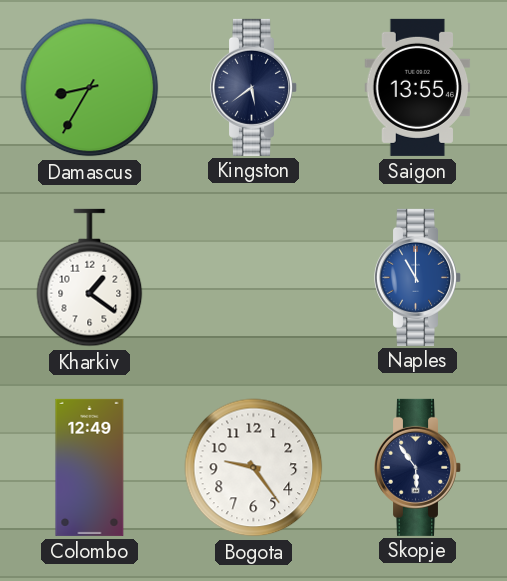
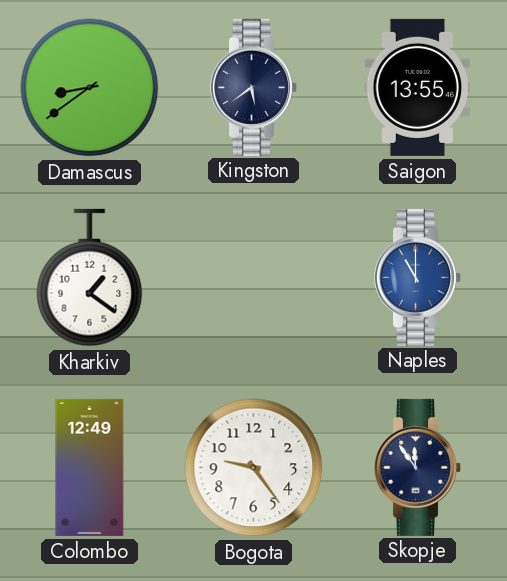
Damascus: 8:35 -> 8:39 (90, 88)
Skopje: 5:54 -> 11:54 (418, 467)
